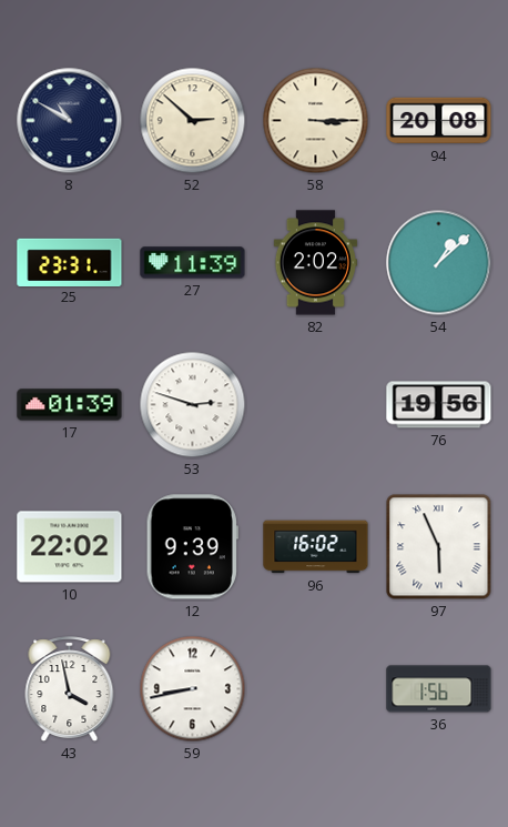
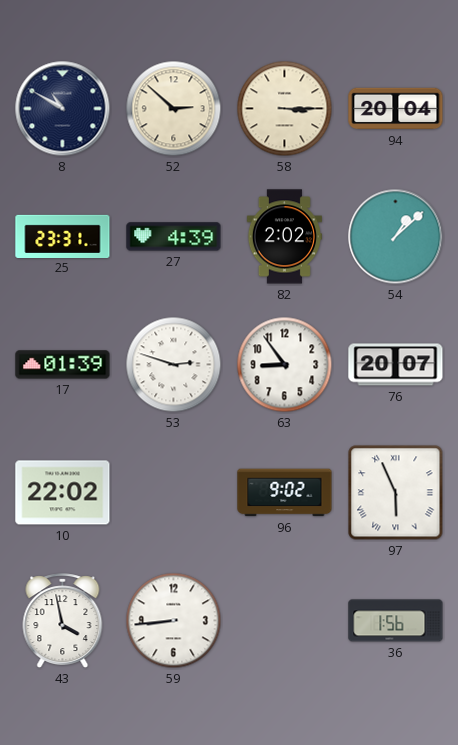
94: 20:08 -> 20:04 (396, 109)
27: 11:39 -> 4:39 (174, 237)
63: none -> 8:54 (285, 365)
76: 19:56 -> 20:07 (396, 365)
12: 9:39 -> none (192, 547)
96: 16:02 -> 9:02 (285, 493)
59: 8:43 -> 8:44 (174, 621)
